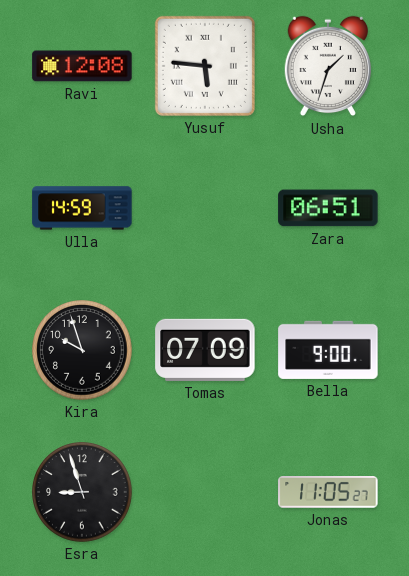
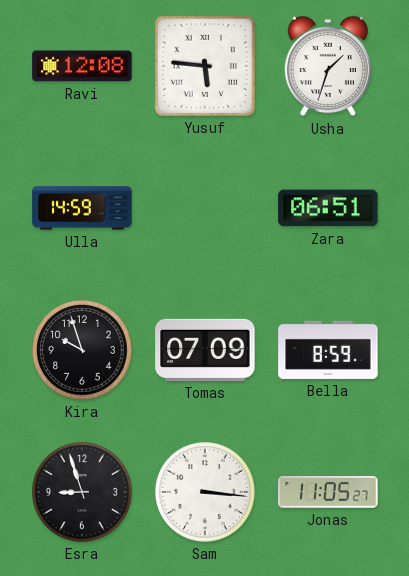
Bella: 9:00 -> 8:59 (328, 350)
Sam: none -> 3:16 (205, 492)
